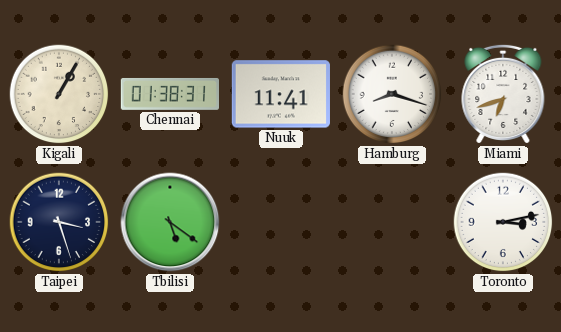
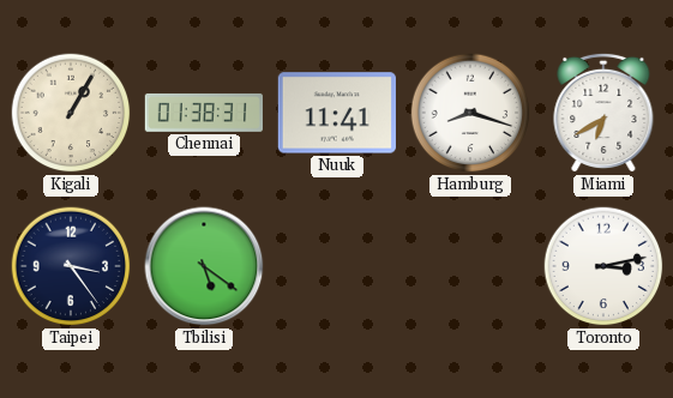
Miami: 6:42 -> 6:40 (603, 113)
Taipei: 3:27 -> 3:24 (71, 266)
